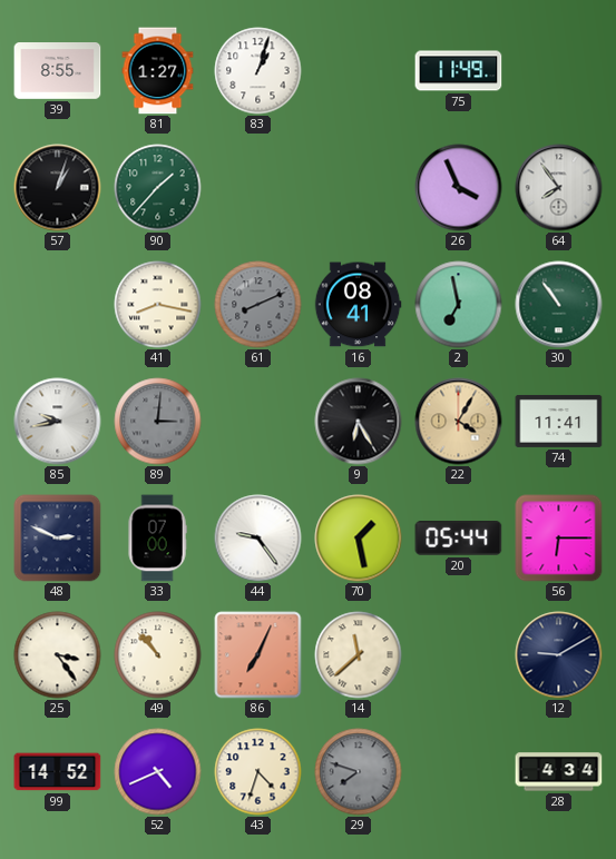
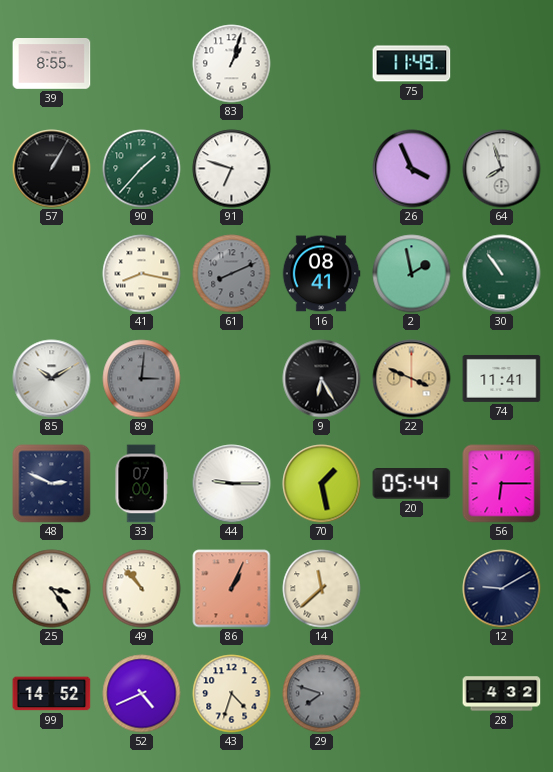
81: 1:27 -> none (158, 71)
57: 1:03 -> 1:05 (52, 169)
91: none -> 6:48 (232, 169)
64: 7:54 -> 7:57 (502, 169)
2: 6:58 -> 1:58 (412, 274)
85: 9:43 -> 10:10 (52, 379)
22: 4:05 -> 3:49 (412, 379)
44: 9:24 -> 9:15 (232, 484)
86: 7:04 -> 1:04 (232, 589)
28: 4:34 -> 4:32 (502, 694)
